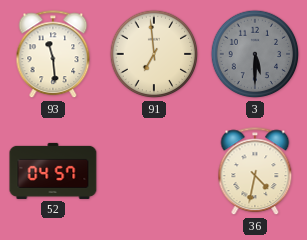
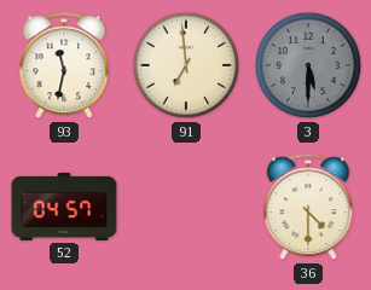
93: 11:29 -> 11:32 (64, 66)
36: 4:32 -> 4:30 (308, 208)
